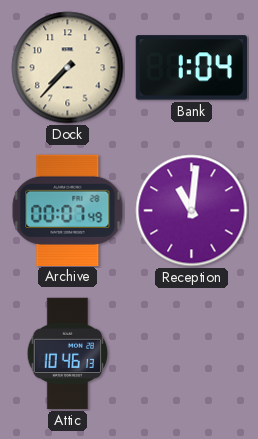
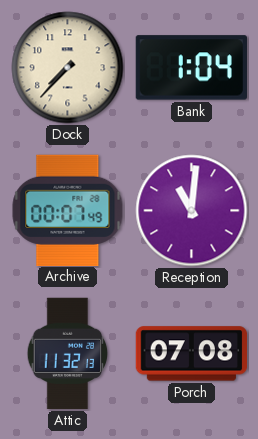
Attic: 10:46 -> 11:32 (68, 354)
Porch: none -> 07:08 (192, 354)
